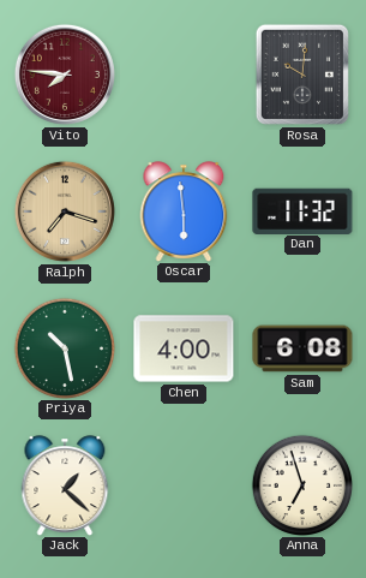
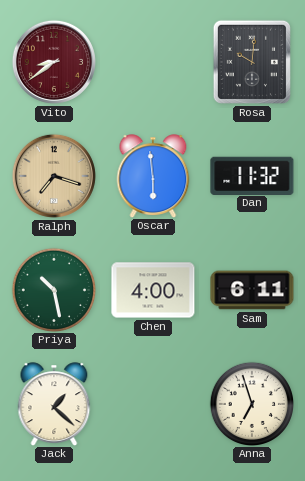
Vito: 7:46 -> 8:39 (54, 62)
Sam: 6:08 -> 6:11 (252, 290)
